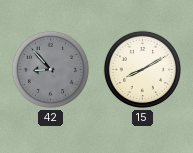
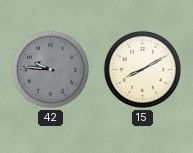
42: 8:53 -> 9:46 (50, 69)
